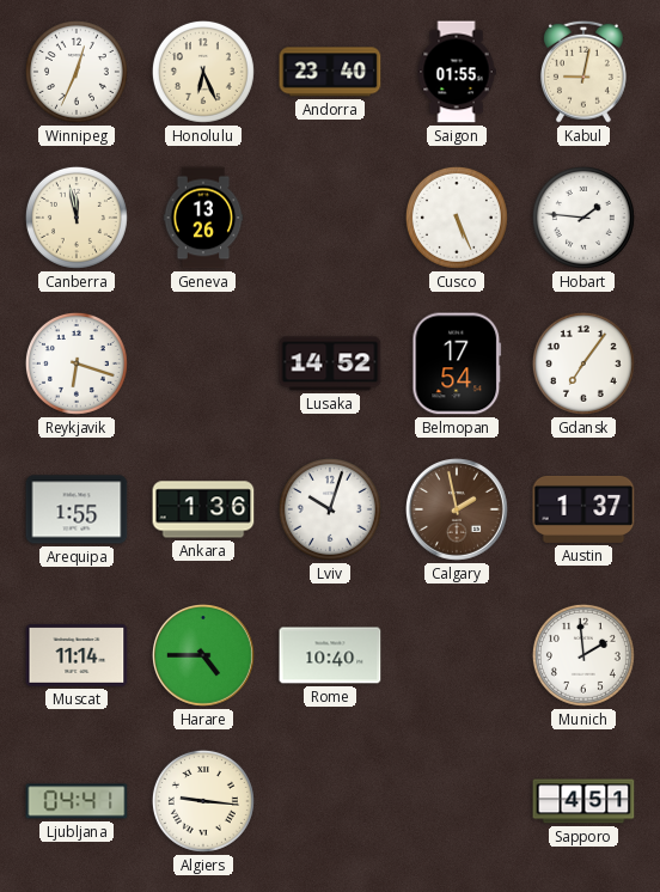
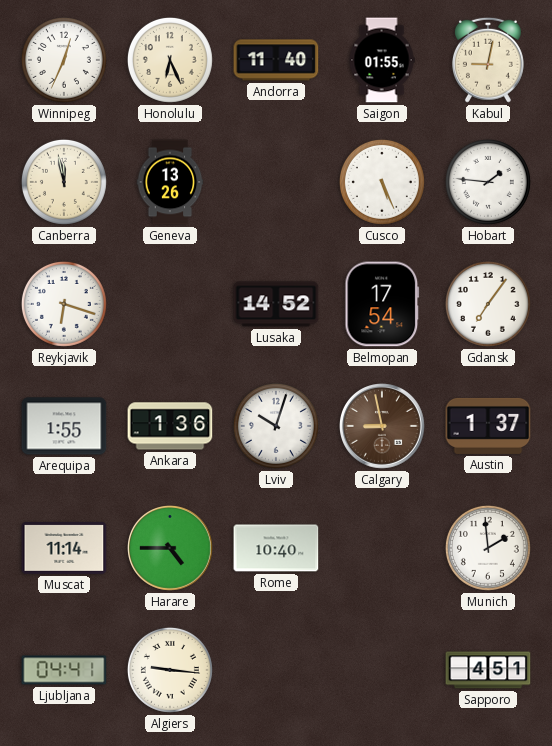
Andorra: 23:40 -> 11:40 (276, 60)
Calgary: 1:58 -> 8:58 (383, 427)
